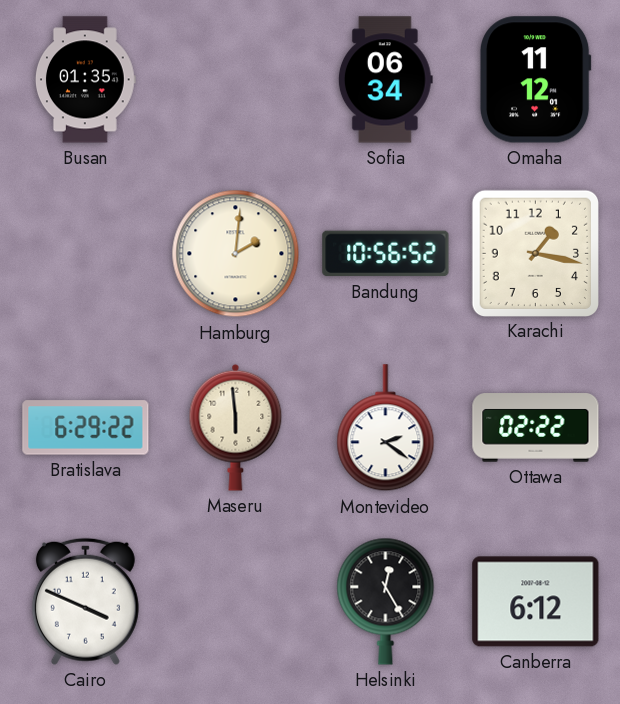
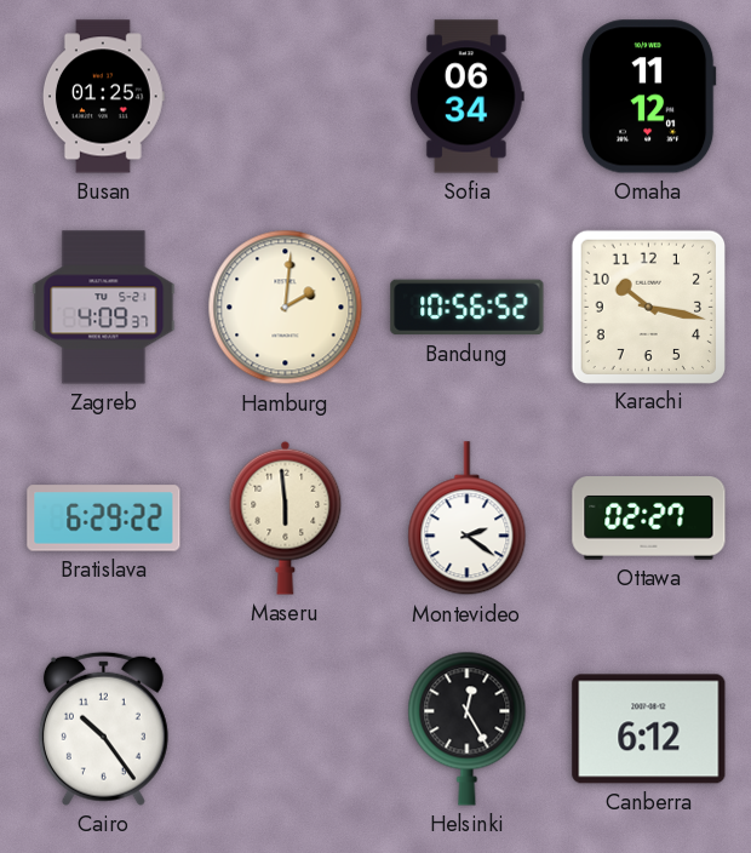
Busan: 01:35 -> 01:25 (104, 97)
Zagreb: none -> 4:09 (104, 308)
Karachi: 1:17 -> 10:17 (648, 307)
Ottawa: 02:22 -> 02:27 (649, 519)
Cairo: 3:49 -> 10:24 (103, 728)
